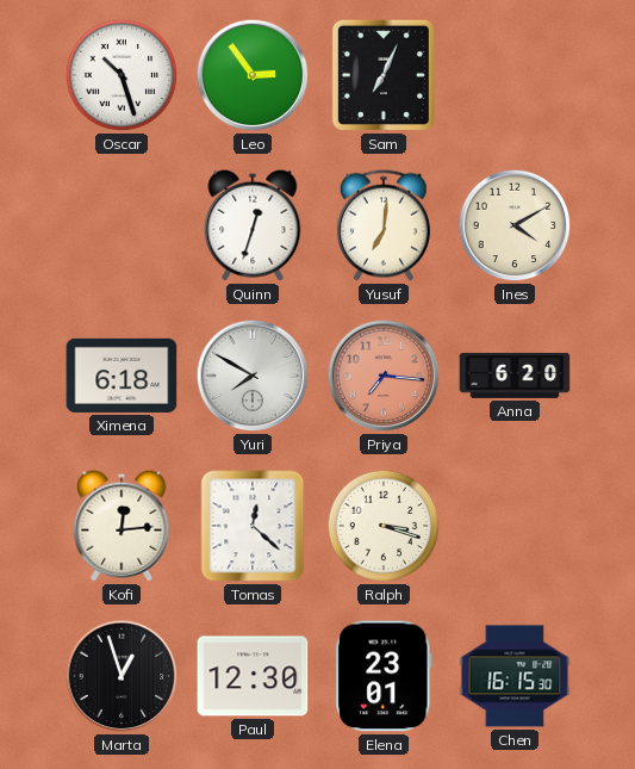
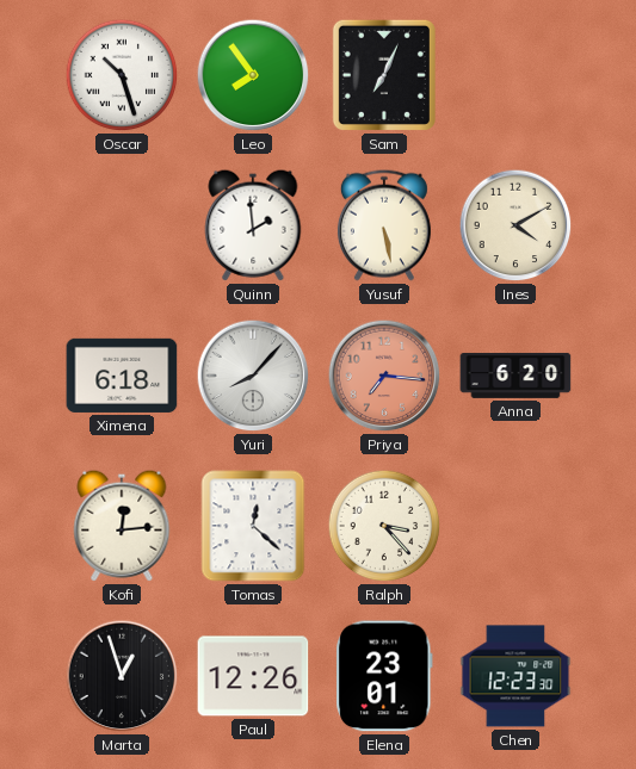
Leo: 2:54 -> 7:54 (253, 75)
Quinn: 12:33 -> 1:59 (253, 225)
Yusuf: 7:01 -> 5:28 (384, 225)
Yuri: 7:50 -> 8:07 (253, 376)
Ralph: 3:18 -> 3:23 (384, 526)
Paul: 12:30 -> 12:26 (253, 676)
Chen: 16:15 -> 12:23 (515, 676)
